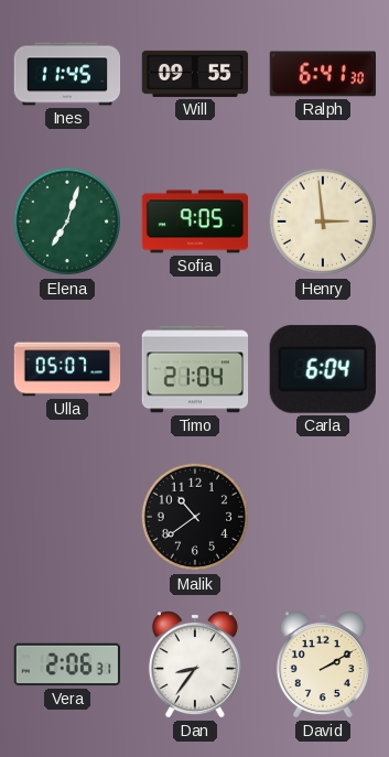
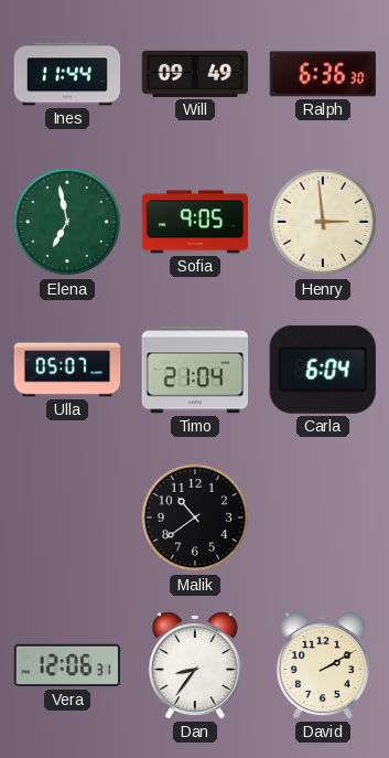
Ines: 11:45 -> 11:44 (67, 74)
Will: 09:55 -> 09:49 (195, 74)
Ralph: 6:41 -> 6:36 (322, 74)
Elena: 7:03 -> 6:58 (67, 222)
Vera: 2:06 -> 12:06 (67, 665)
